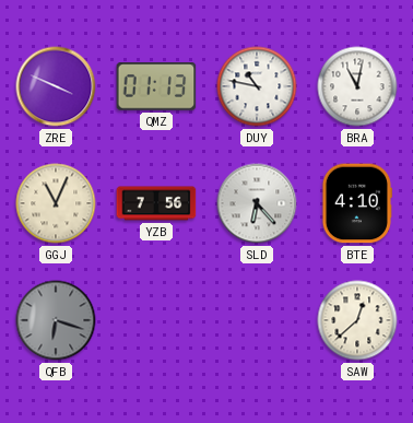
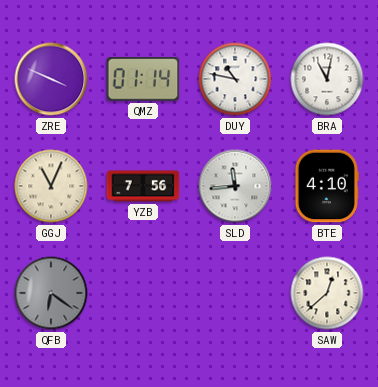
QMZ: 01:13 -> 01:14 (143, 79)
SLD: 6:23 -> 11:44 (235, 186)
QFB: 6:18 -> 6:21 (51, 293)
